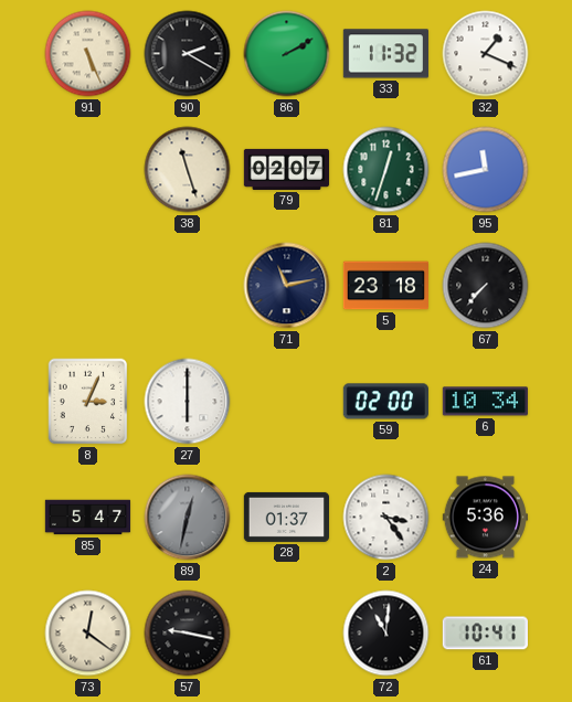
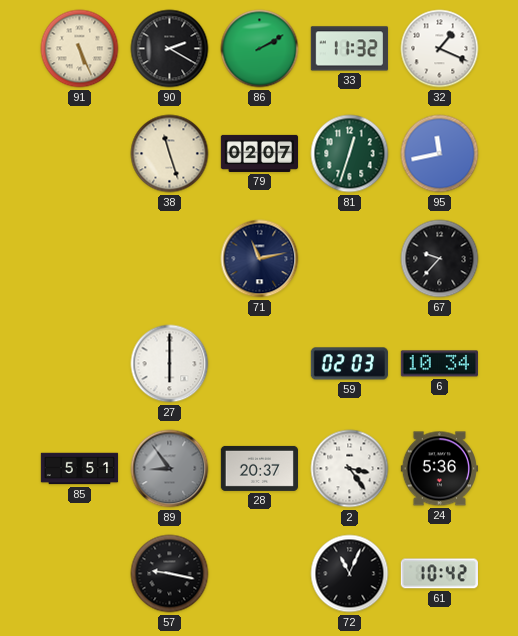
5: 23:18 -> none (385, 286)
67: 7:37 -> 9:37 (440, 259)
8: 3:04 -> none (88, 402)
59: 02:00 -> 02:03 (349, 364)
85: 5:47 -> 5:51 (80, 469)
89: 12:32 -> 8:54 (170, 469)
28: 01:37 -> 20:37 (259, 468)
73: 12:21 -> none (88, 634)
72: 11:01 -> 11:04 (350, 574)
61: 10:41 -> 10:42 (439, 574)
